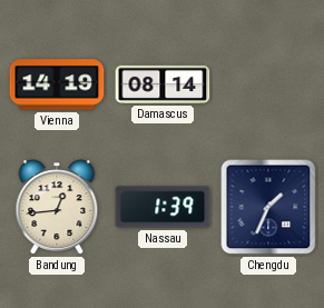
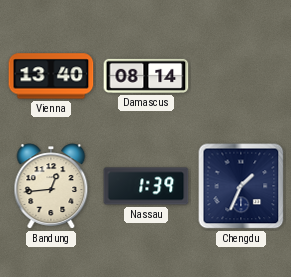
Vienna: 14:19 -> 13:40 (51, 76)
